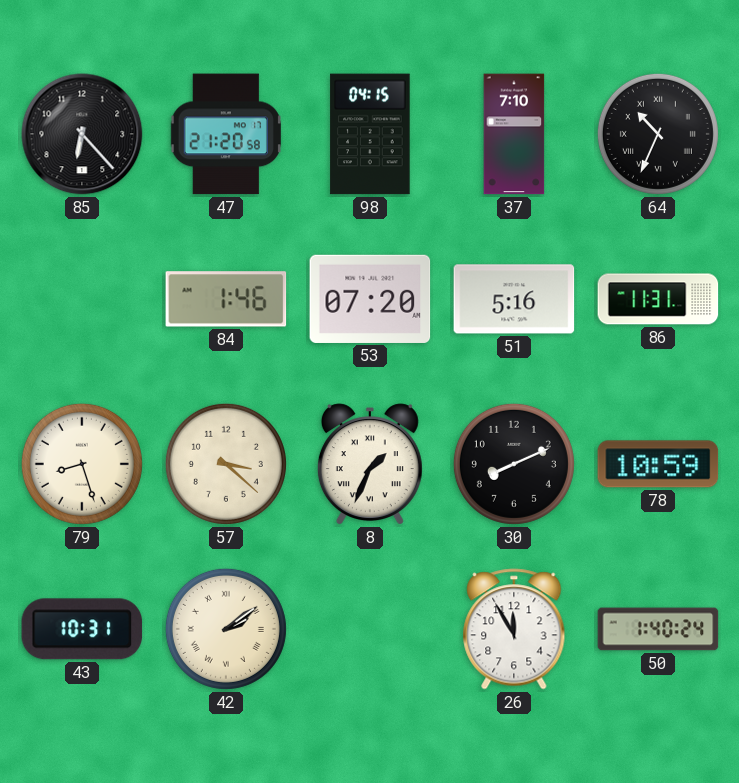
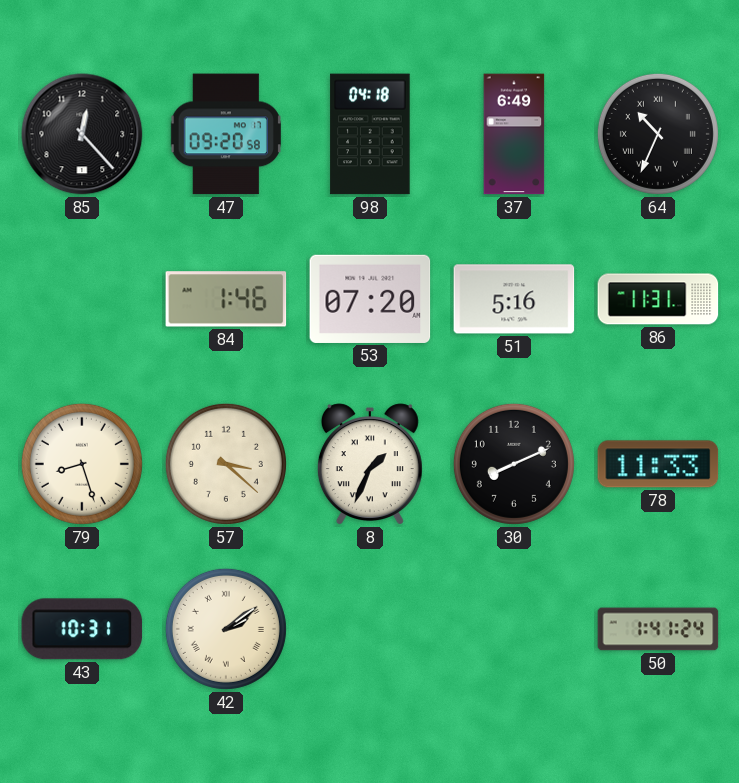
85: 6:23 -> 12:23 (82, 134)
47: 21:20 -> 09:20 (226, 134)
98: 04:15 -> 04:18 (370, 134)
37: 7:10 -> 6:49 (514, 134)
78: 10:59 -> 11:33 (658, 464)
26: 11:55 -> none (514, 629)
50: 1:40 -> 1:41 (658, 629)
